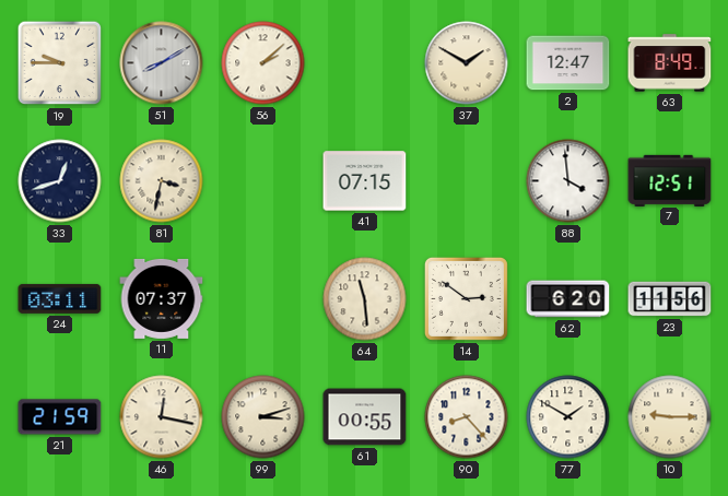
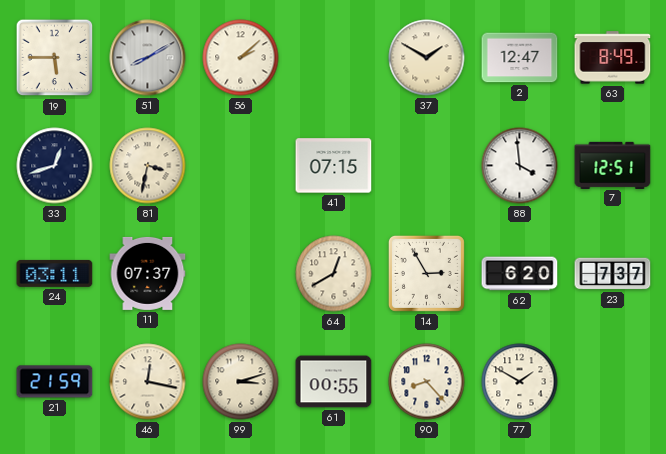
19: 9:45 -> 5:45 (55, 58)
64: 11:29 -> 12:40 (334, 274)
14: 2:51 -> 2:55 (426, 273)
23: 11:56 -> 7:37 (613, 274)
10: 9:15 -> none (670, 417)
